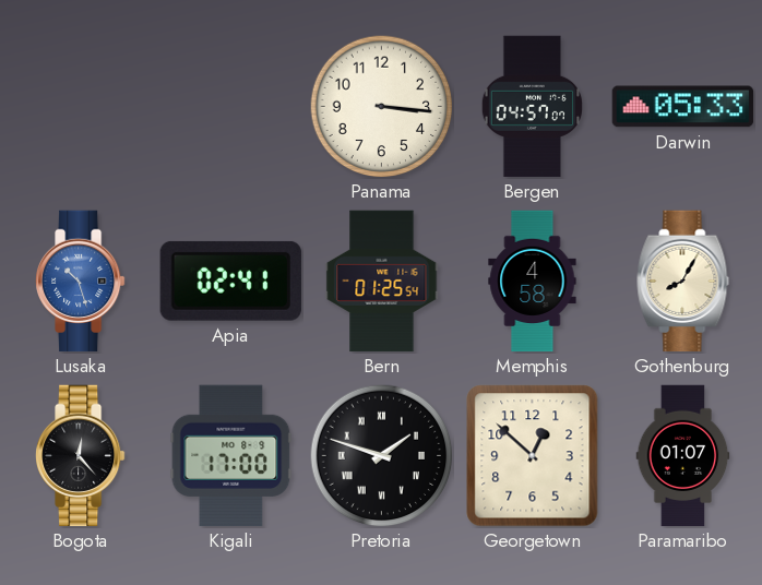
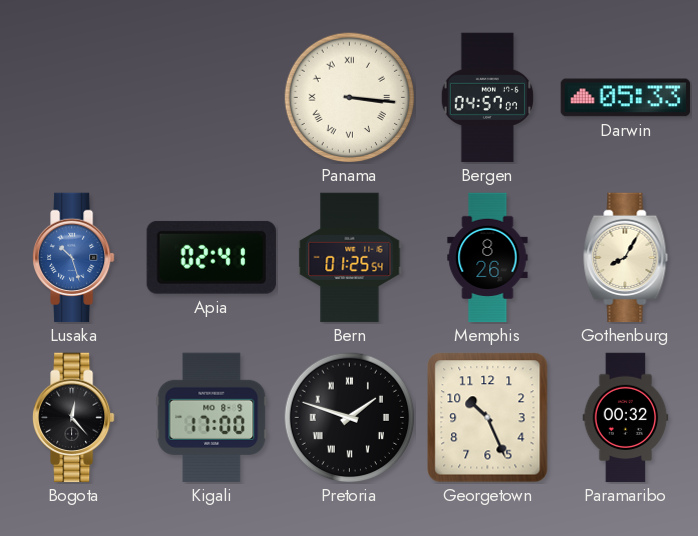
Panama numerals: Arabic -> Roman (350, 98)
Memphis: 4:58 -> 8:26 (488, 258)
Georgetown: 12:52 -> 10:26 (488, 418)
Paramaribo: 01:07 -> 00:32 (626, 418)
